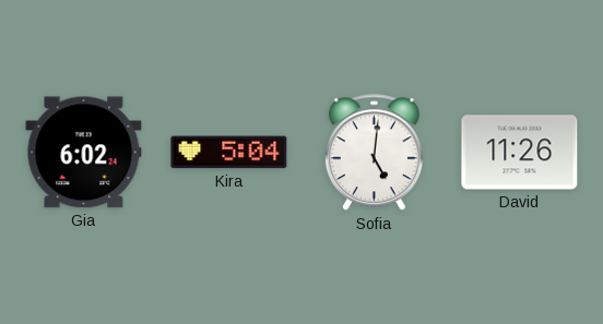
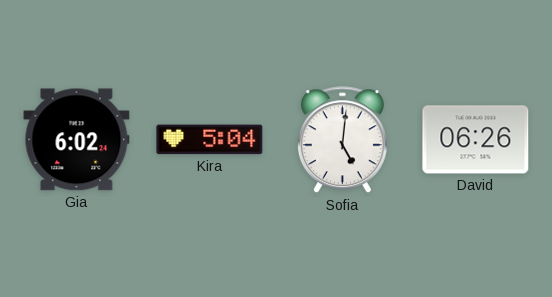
David: 11:26 -> 06:26 (476, 140)
